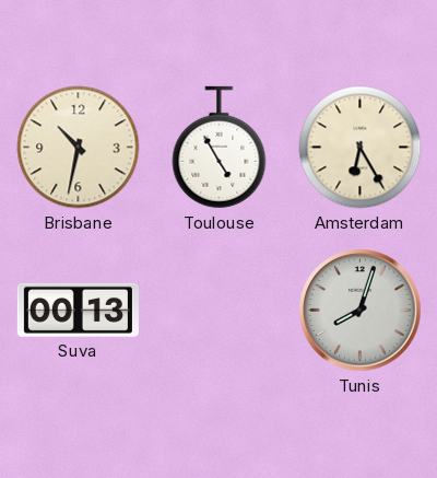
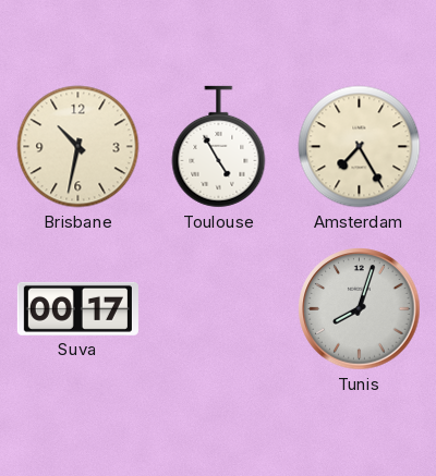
Amsterdam: 6:25 -> 7:25 (360, 147)
Suva: 00:13 -> 00:17 (77, 308)
